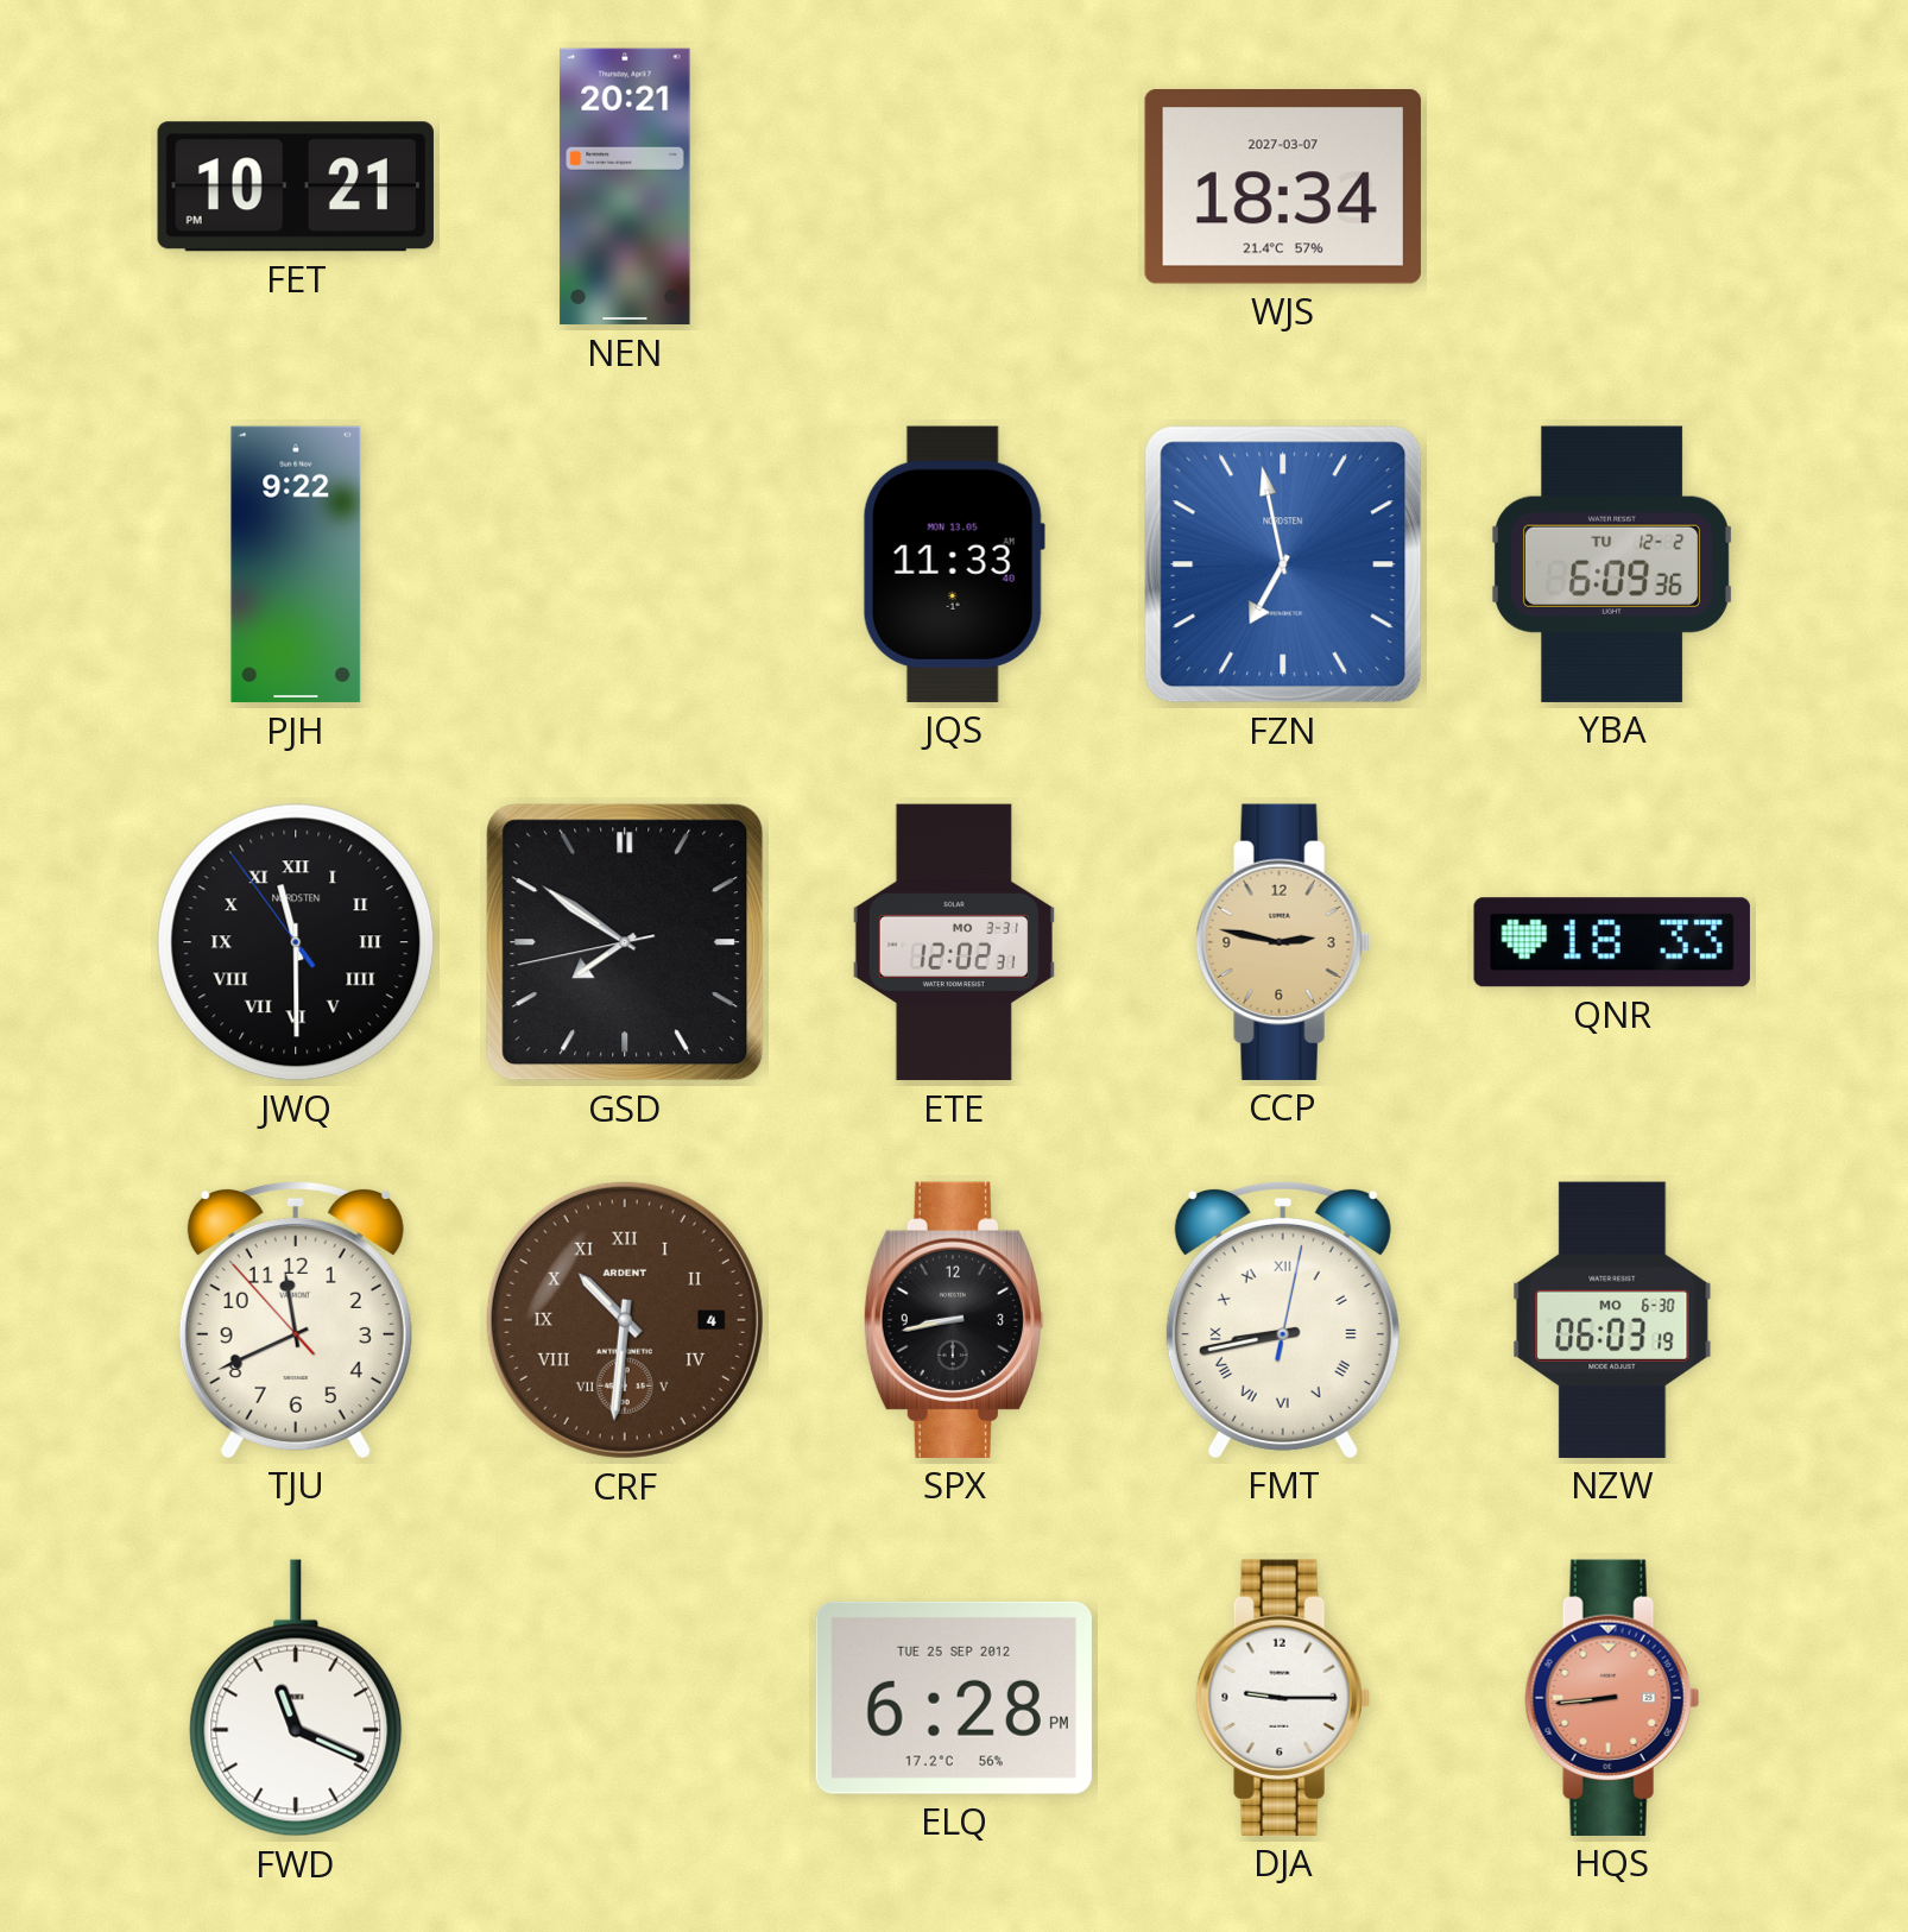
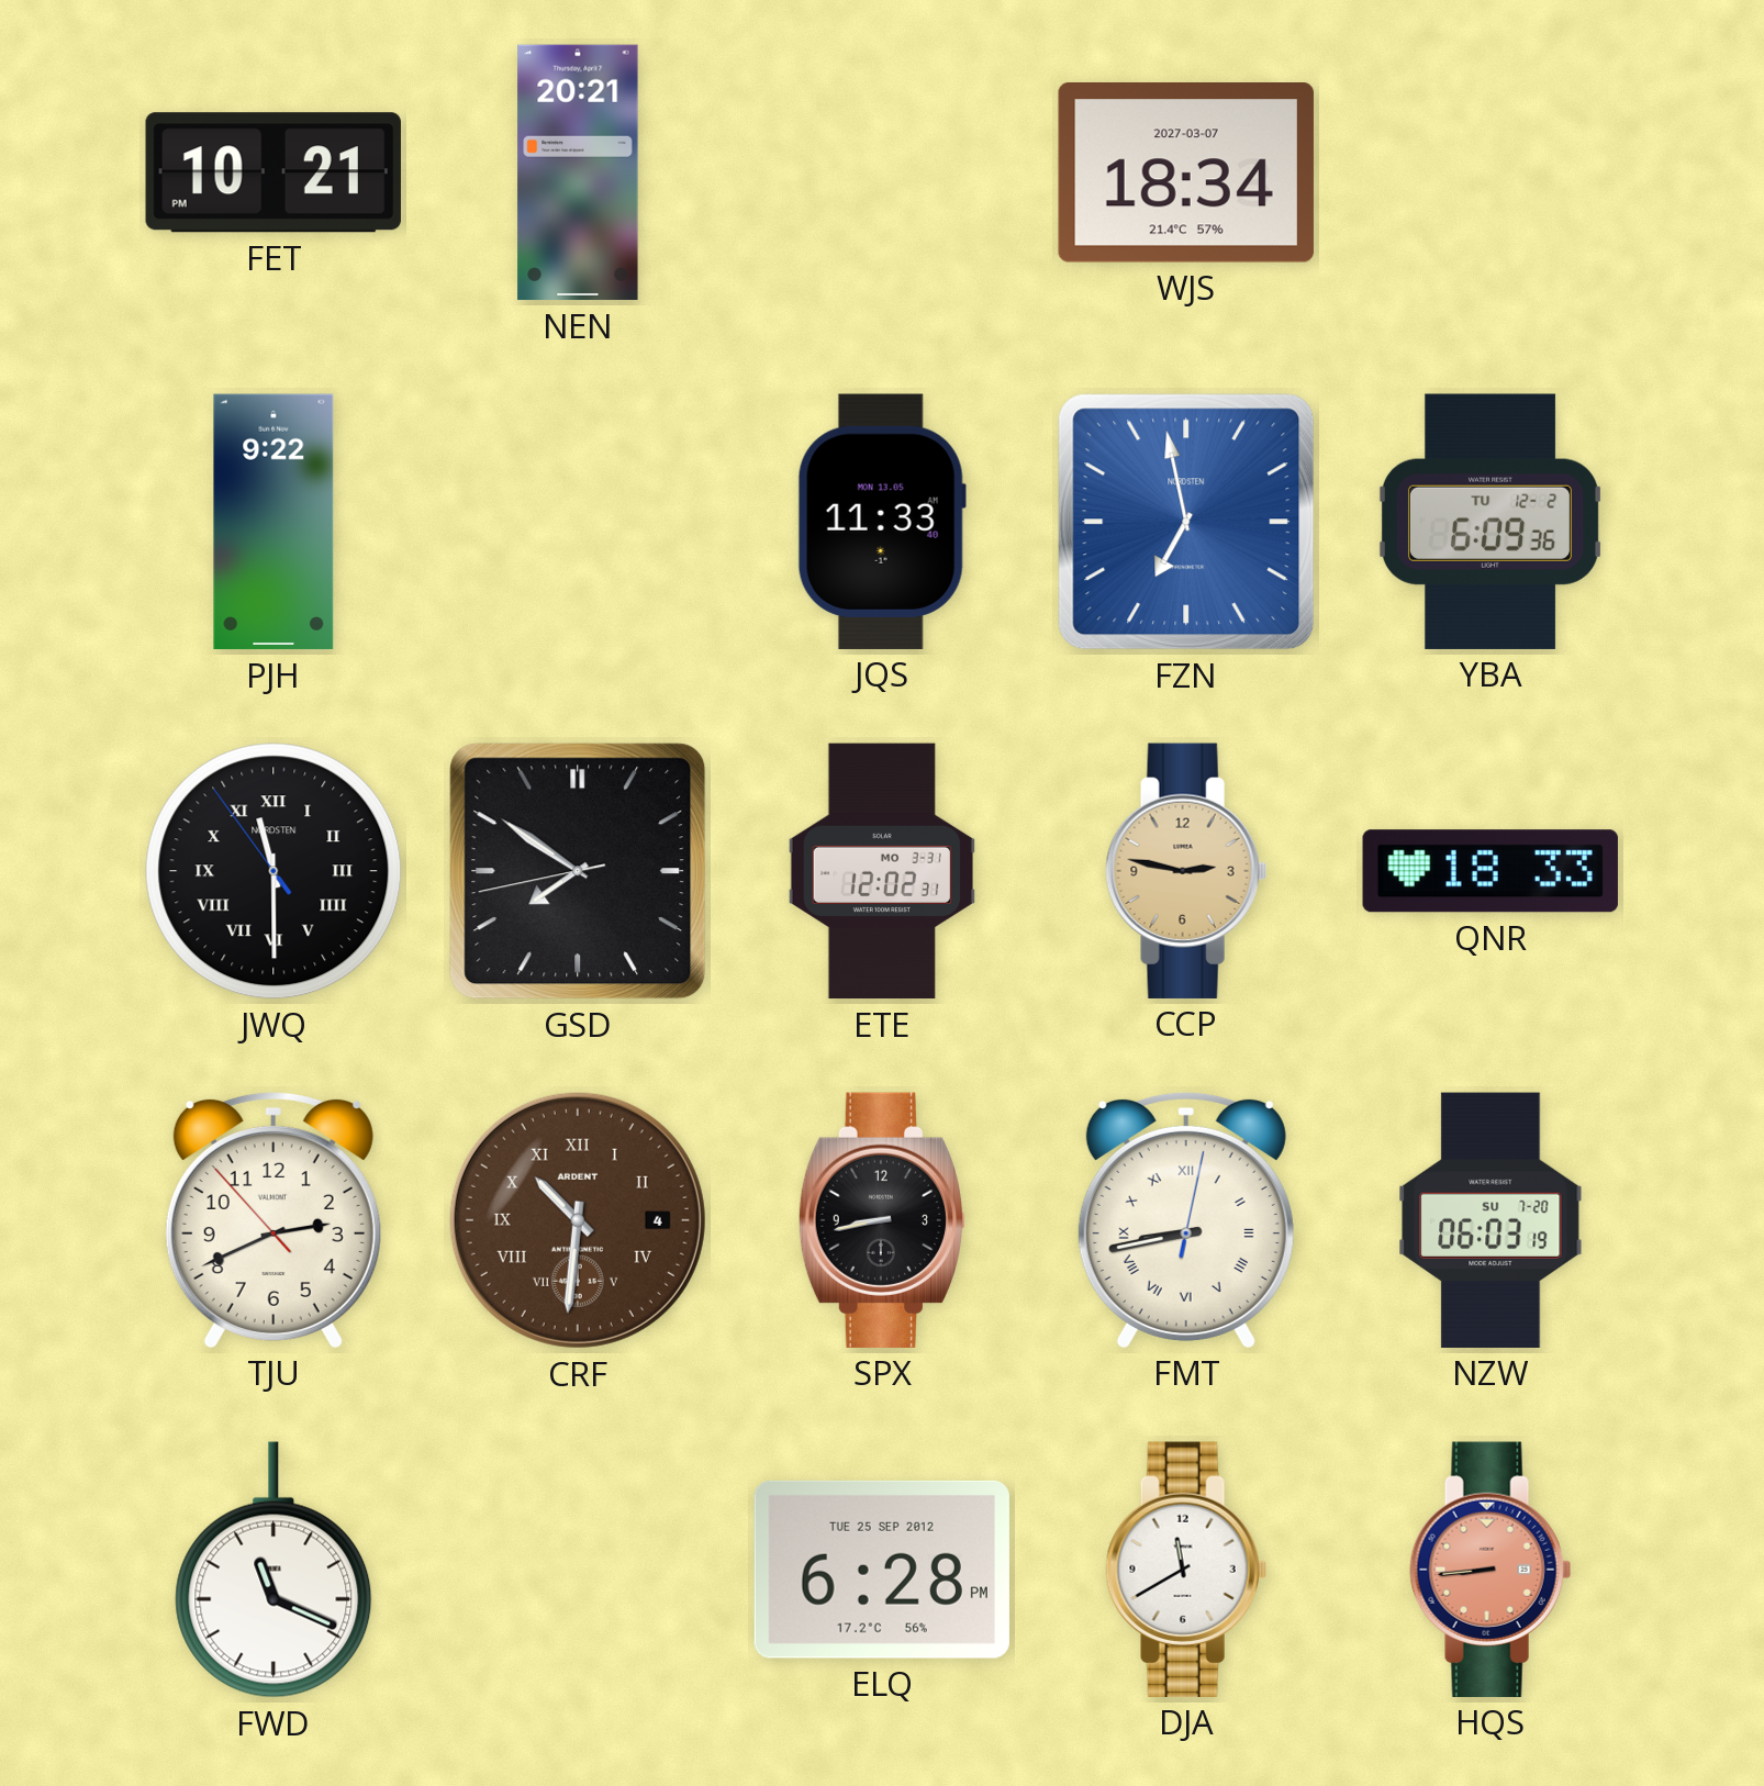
TJU: 11:40 -> 2:40 (273, 1219)
NZW date: MO 6-30 -> SU 7-20 (1491, 1220)
DJA: 9:15 -> 11:40 (1186, 1570)
